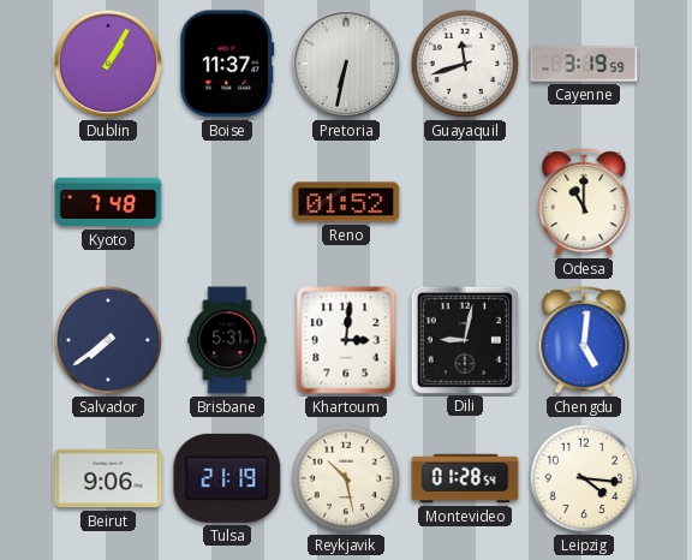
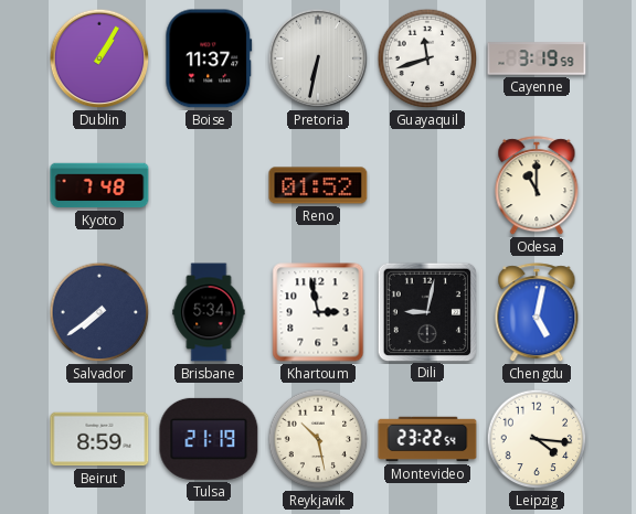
Brisbane: 5:31 -> 5:34 (209, 312)
Khartoum: 3:01 -> 2:58 (318, 312)
Chengdu: 5:01 -> 5:02 (537, 313)
Beirut: 9:06 -> 8:59 (99, 439)
Montevideo: 01:28 -> 23:22 (427, 439)
